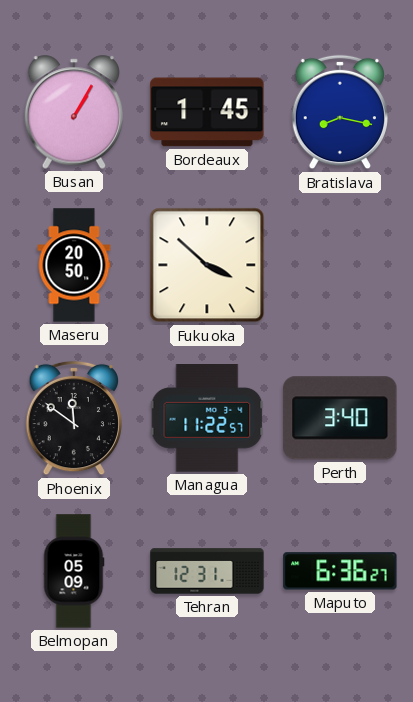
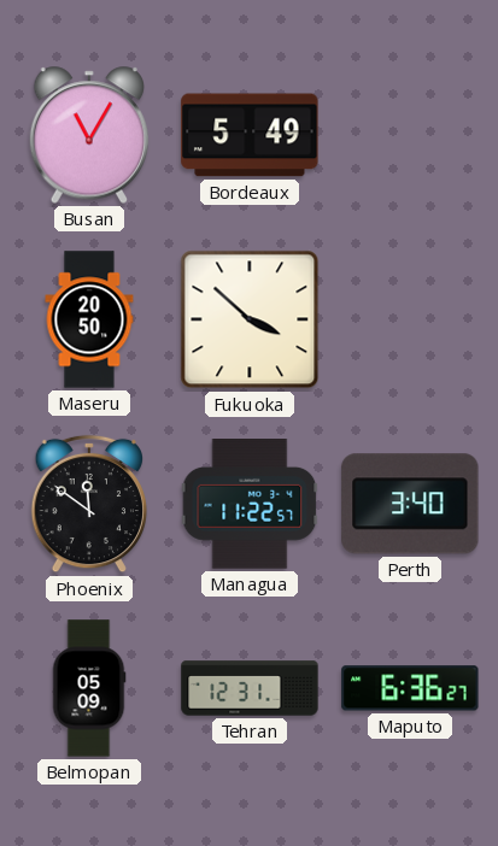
Busan: 1:05 -> 11:05 (89, 135)
Bordeaux: 1:45 -> 5:49 (250, 135)
Bratislava: 8:17 -> none (339, 112)
